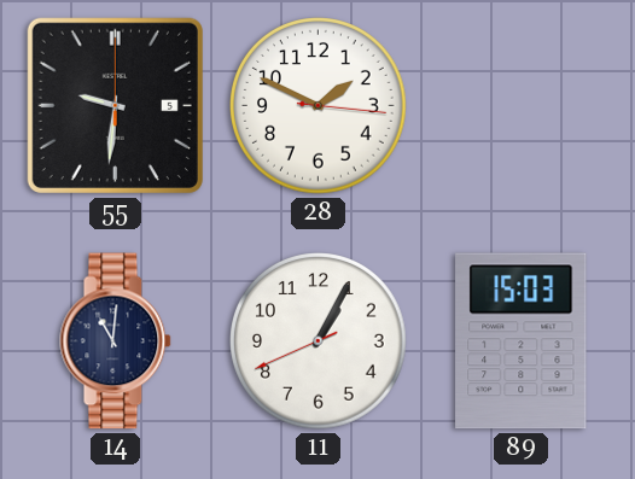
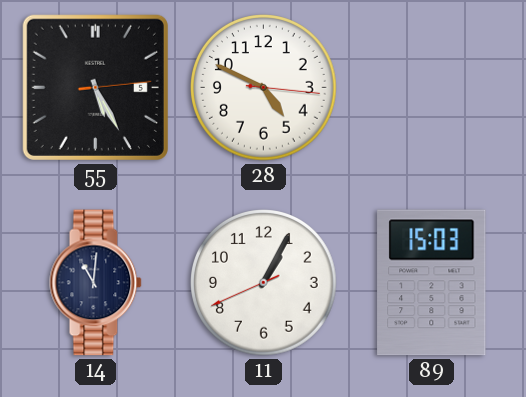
55: 9:31 -> 5:25 (95, 87)
28: 1:49 -> 4:49 (264, 88)
